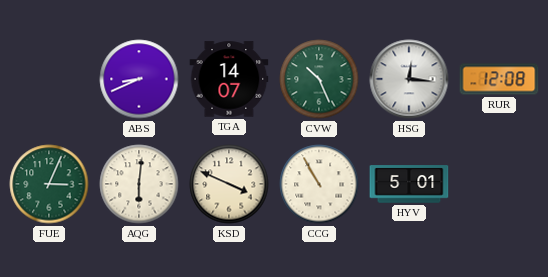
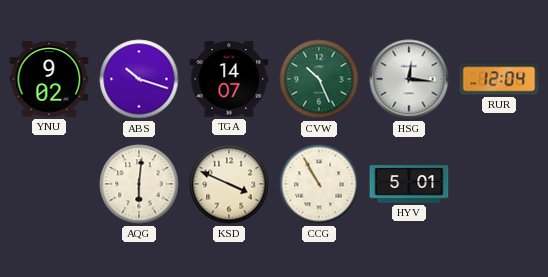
YNU: none -> 9:02 (49, 79)
ABS: 8:41 -> 10:18 (139, 79)
RUR: 12:08 -> 12:04 (499, 79)
FUE: 3:04 -> none (49, 184)
